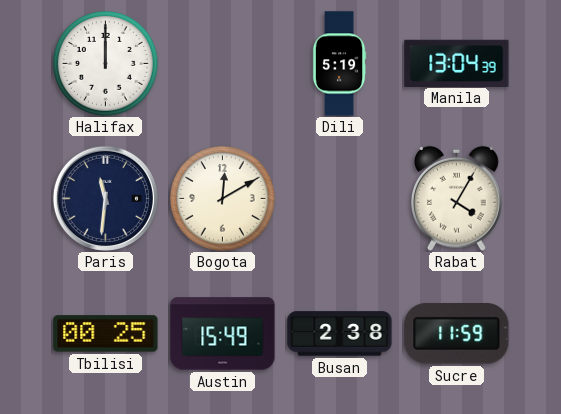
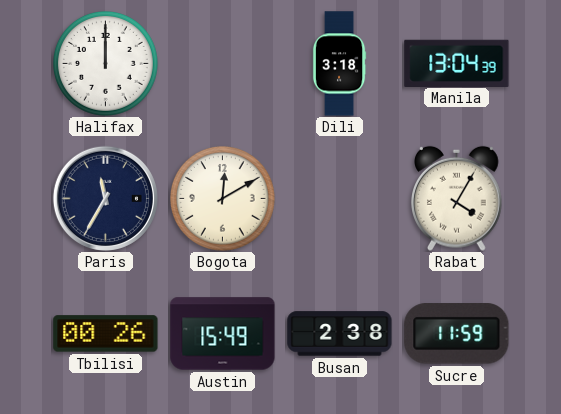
Dili: 5:19 -> 3:18 (339, 64)
Paris: 11:31 -> 11:35 (105, 198)
Tbilisi: 00:25 -> 00:26 (106, 334)
